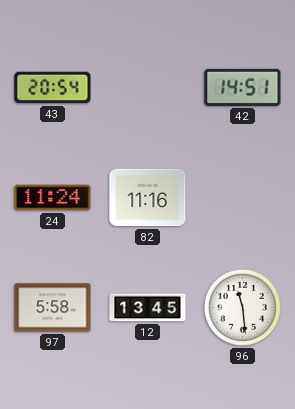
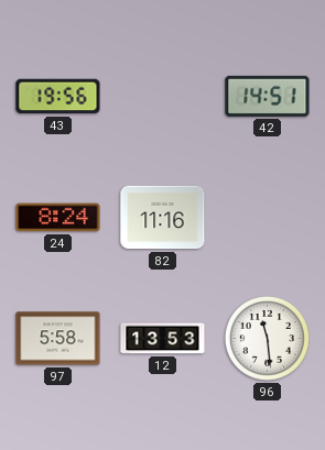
43: 20:54 -> 19:56 (58, 97)
24: 11:24 -> 8:24 (58, 218)
12: 13:45 -> 13:53 (163, 339)
